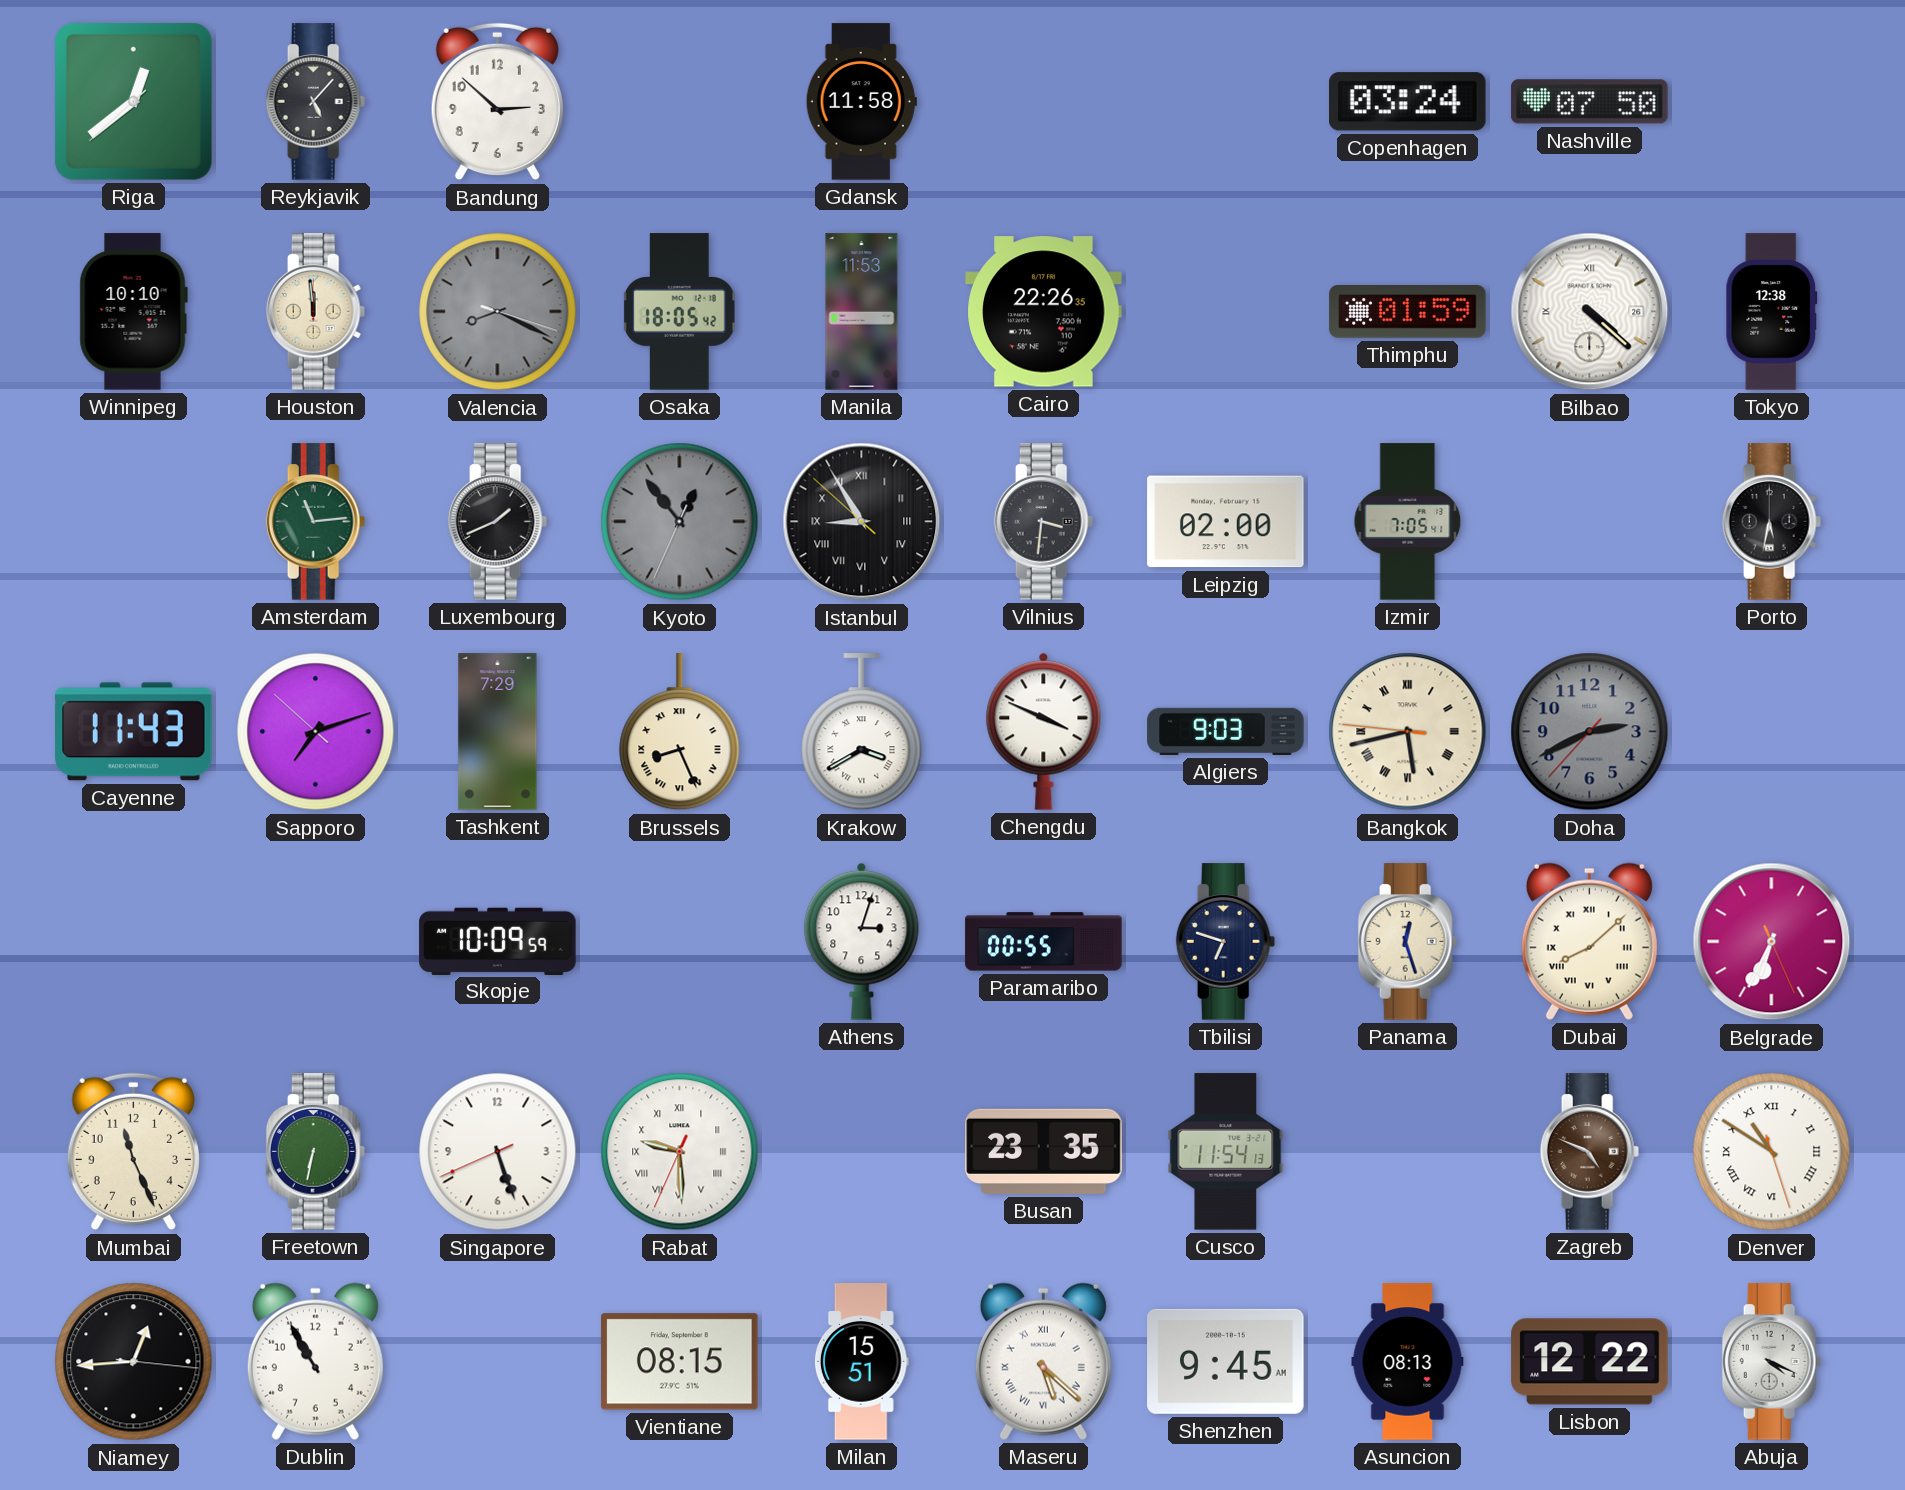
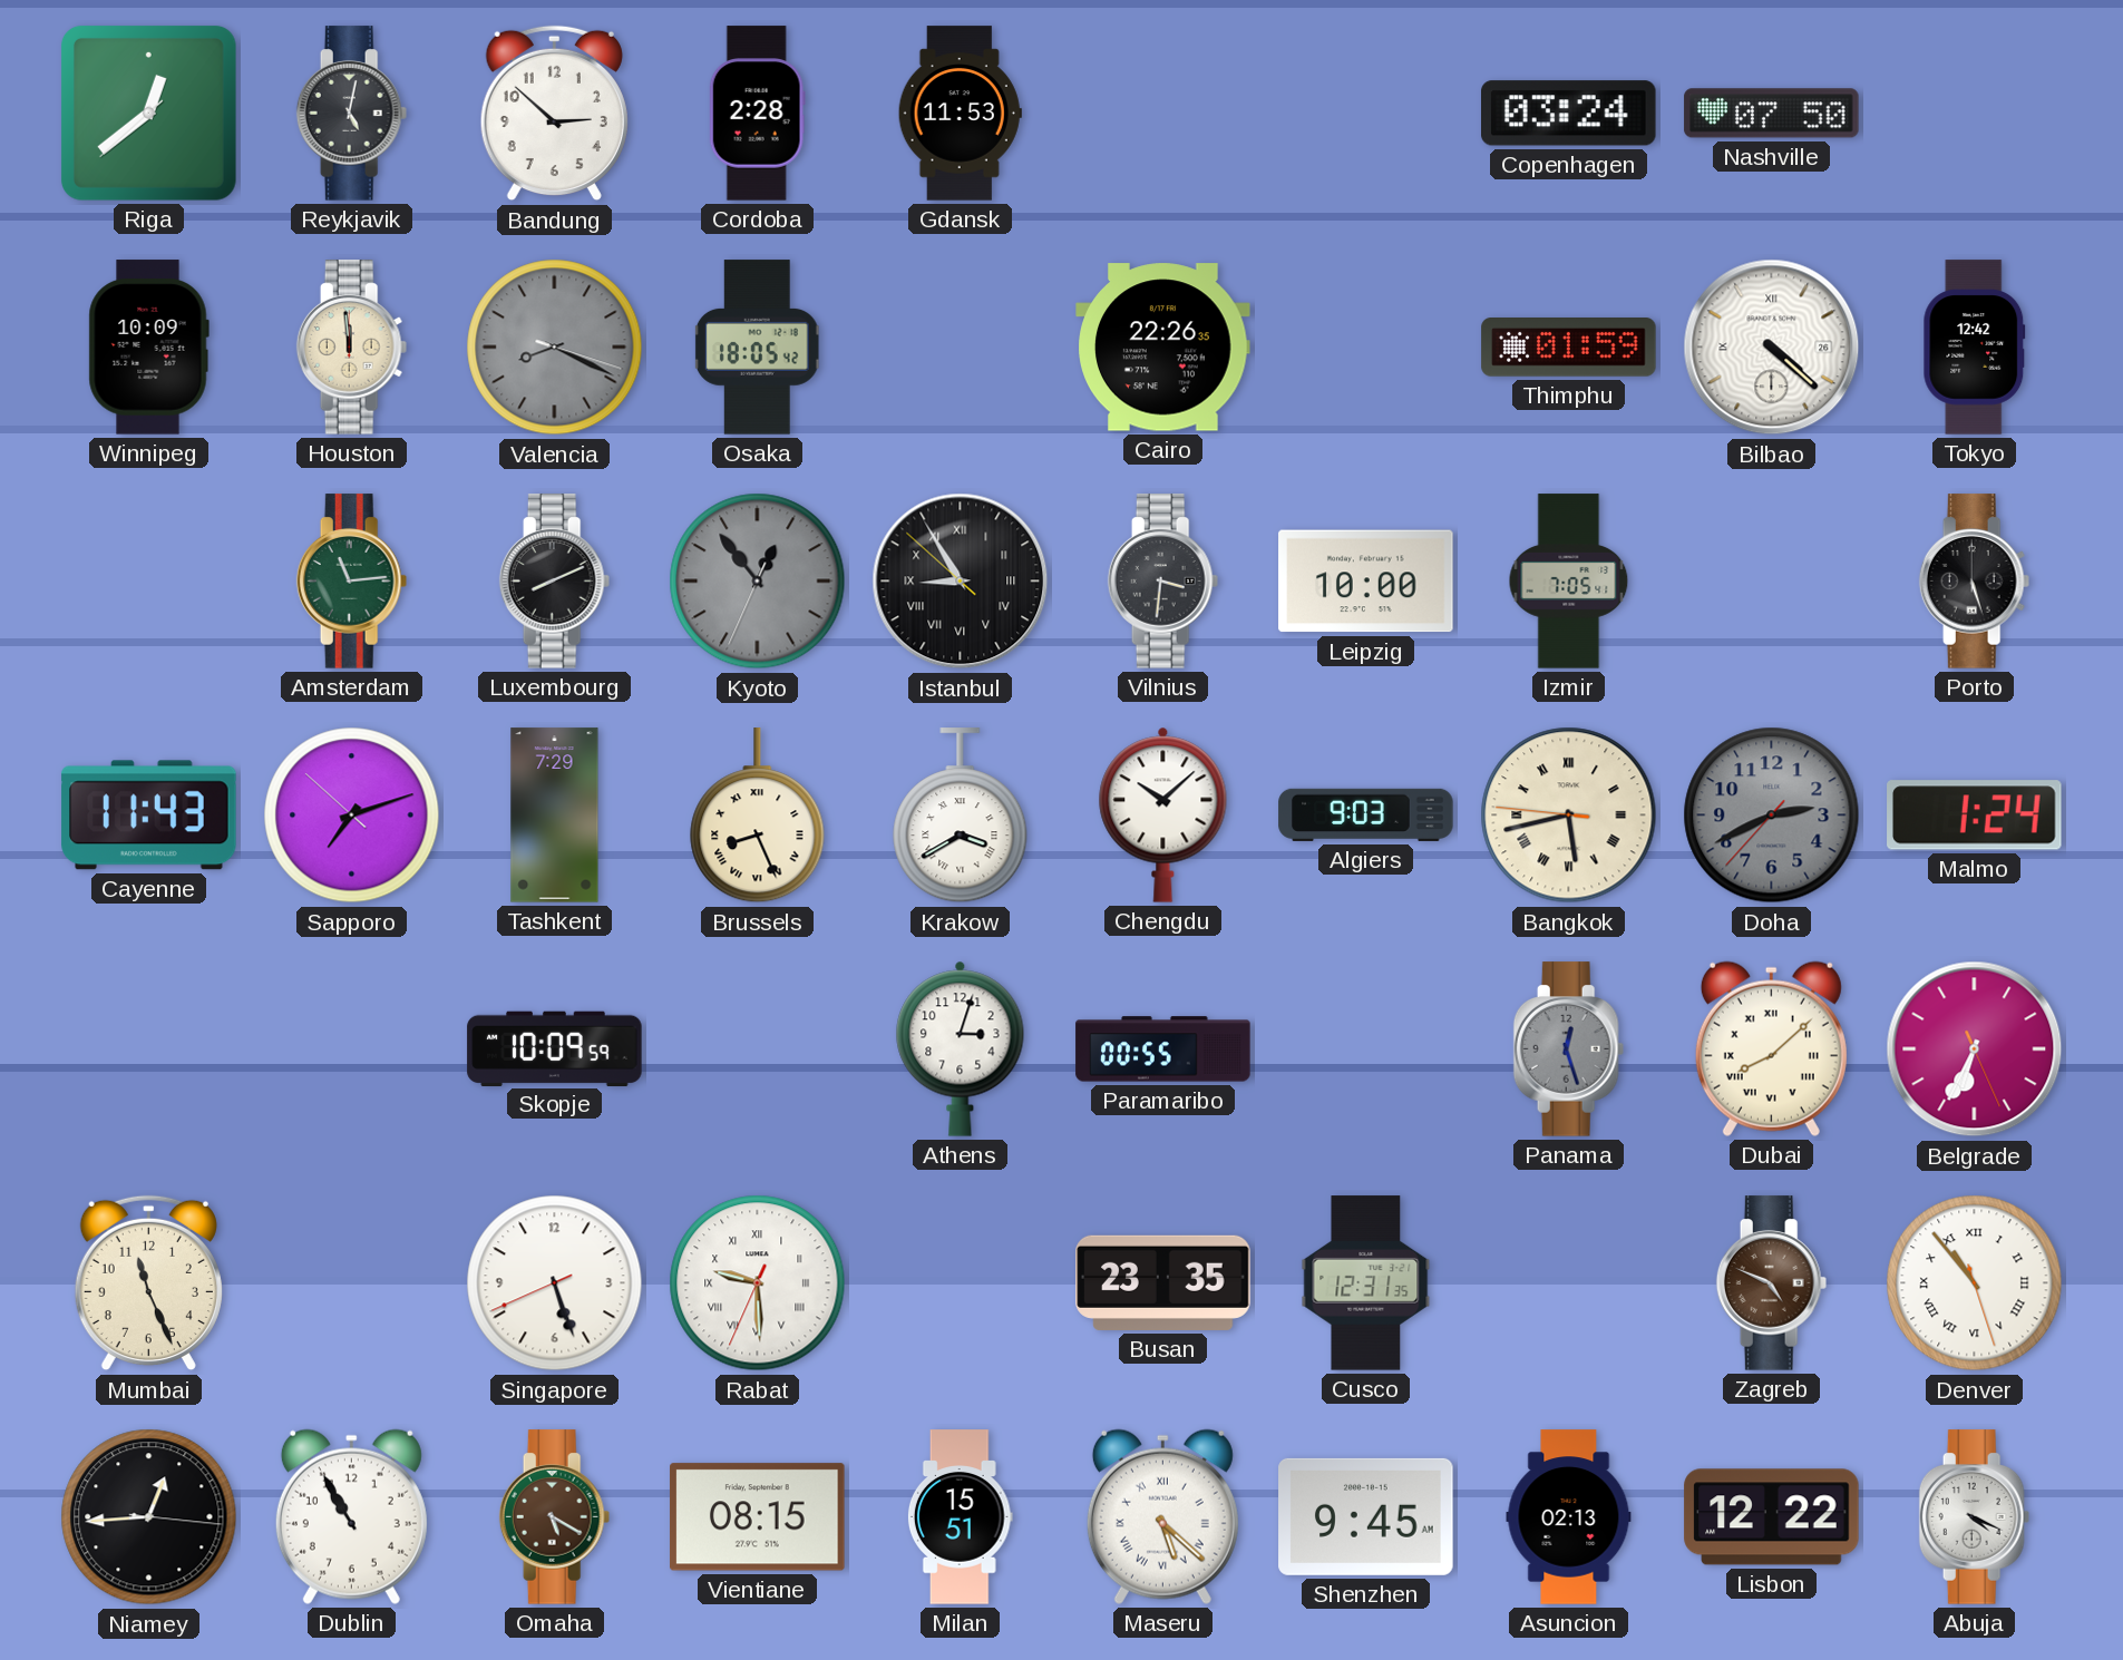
Reykjavik: 5:07 -> 5:02 (352, 114)
Cordoba: none -> 2:28 (757, 114)
Gdansk: 11:58 -> 11:53 (960, 114)
Winnipeg: 10:10 -> 10:09 (148, 348)
Manila: 11:53 -> none (862, 312)
Tokyo: 12:38 -> 12:42 (1975, 348)
Luxembourg: 1:41 -> 8:11 (555, 582)
Leipzig: 02:00 -> 10:00 (1366, 582)
Porto: 5:32 -> 5:27 (1975, 582)
Chengdu: 3:49 -> 10:08 (1163, 814)
Malmo: none -> 1:24 (1975, 816)
Tbilisi: 6:48 -> none (1226, 942)
Panama dial: cream -> grey (1569, 1049)
Freetown: 6:32 -> none (316, 1152)
Cusco: 11:54 -> 12:31 (1366, 1283)
Denver: 10:50 -> 10:53 (1975, 1283)
Omaha: none -> 5:20 (555, 1517)
Asuncion: 08:13 -> 02:13 (1569, 1517)
